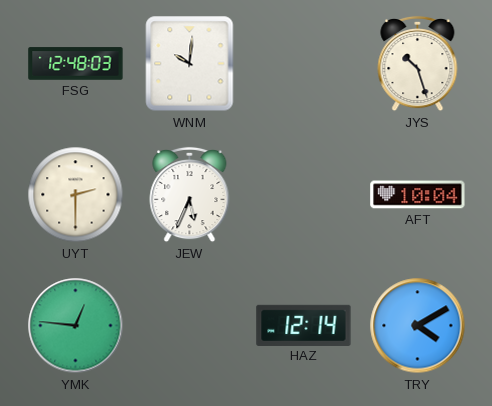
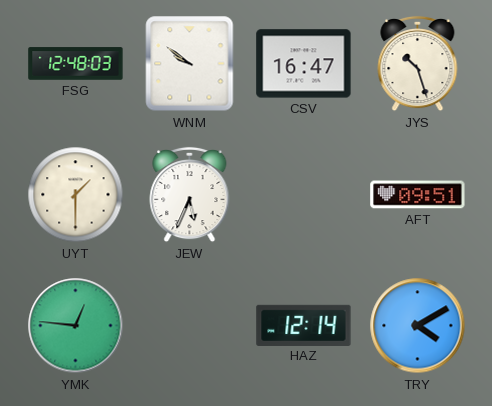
WNM: 10:01 -> 9:51 (190, 64)
CSV: none -> 16:47 (304, 64)
UYT: 2:30 -> 1:30 (76, 195)
AFT: 10:04 -> 09:51 (418, 195)
